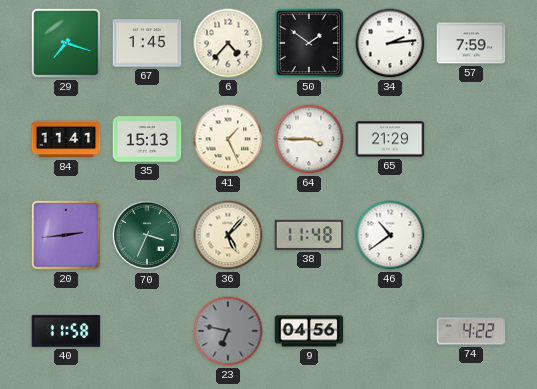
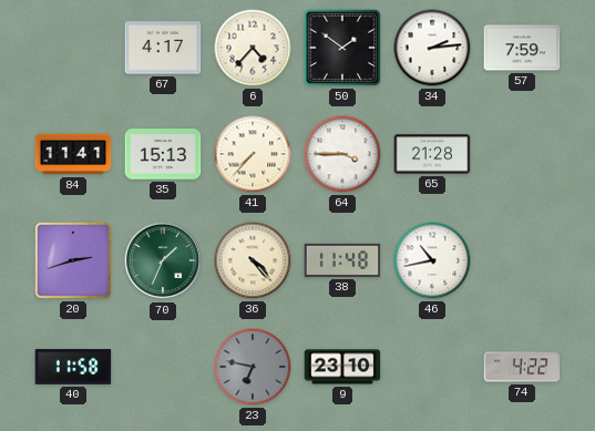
29: 7:18 -> none (66, 43)
67: 1:45 -> 4:17 (163, 48)
41: 1:26 -> 7:37 (253, 154)
65: 21:29 -> 21:28 (432, 154)
20: 2:44 -> 2:42 (73, 260)
70: 3:34 -> 1:34 (163, 260)
36: 5:07 -> 4:23 (253, 260)
46: 10:39 -> 10:43 (432, 260)
9: 04:56 -> 23:10 (342, 367)
